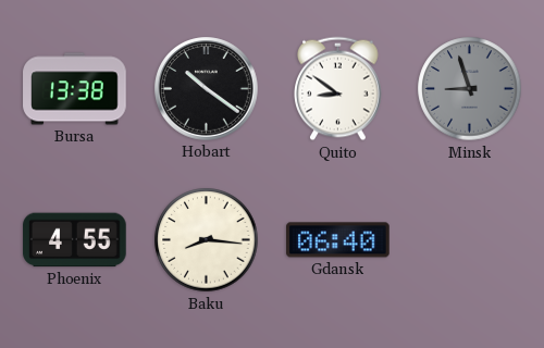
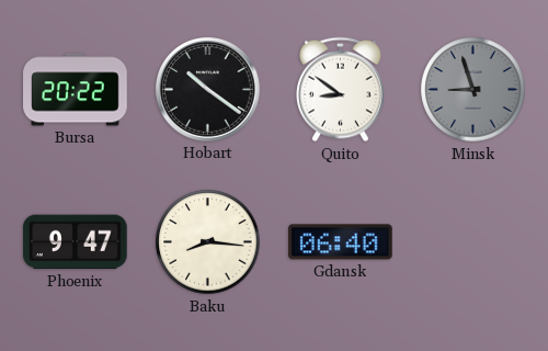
Bursa: 13:38 -> 20:22 (76, 90)
Phoenix: 4:55 -> 9:47 (76, 242)
